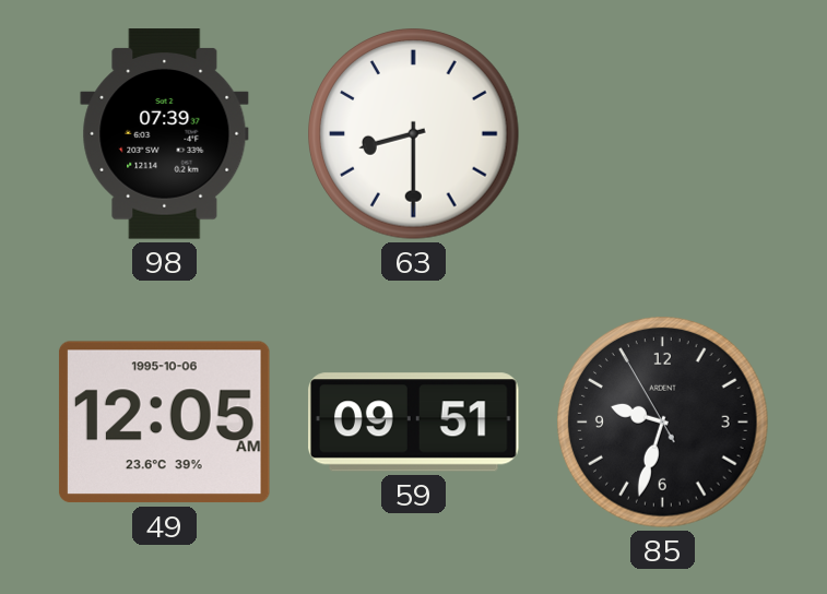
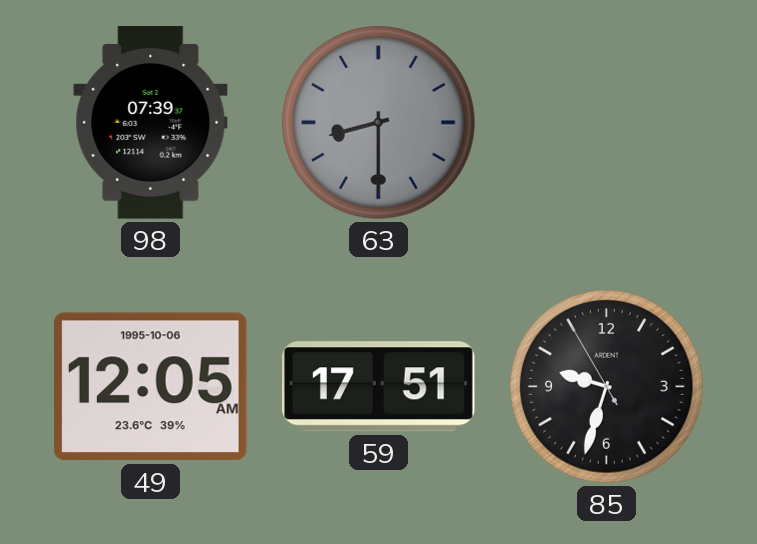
63 dial: white -> grey (379, 123)
59: 09:51 -> 17:51 (379, 387)
